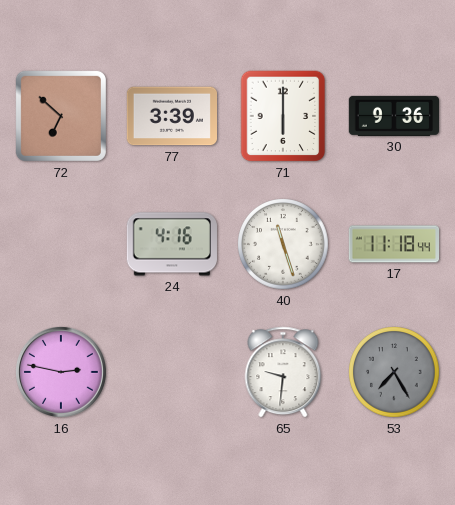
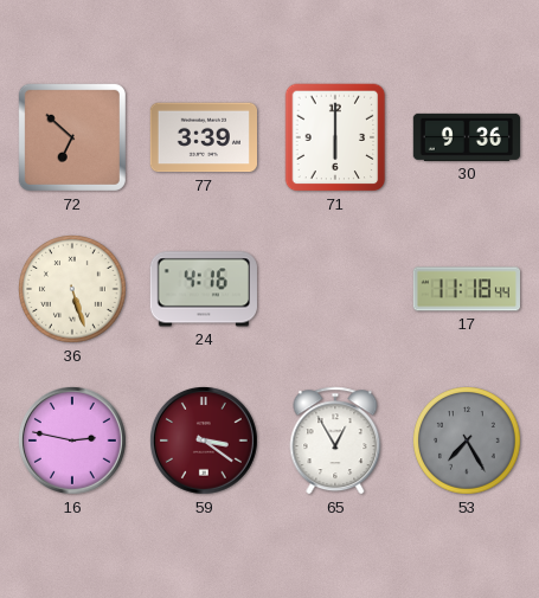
36: none -> 5:27 (73, 290)
40: 11:27 -> none (284, 245)
59: none -> 3:21 (205, 442)
65: 9:31 -> 12:55 (335, 441)
